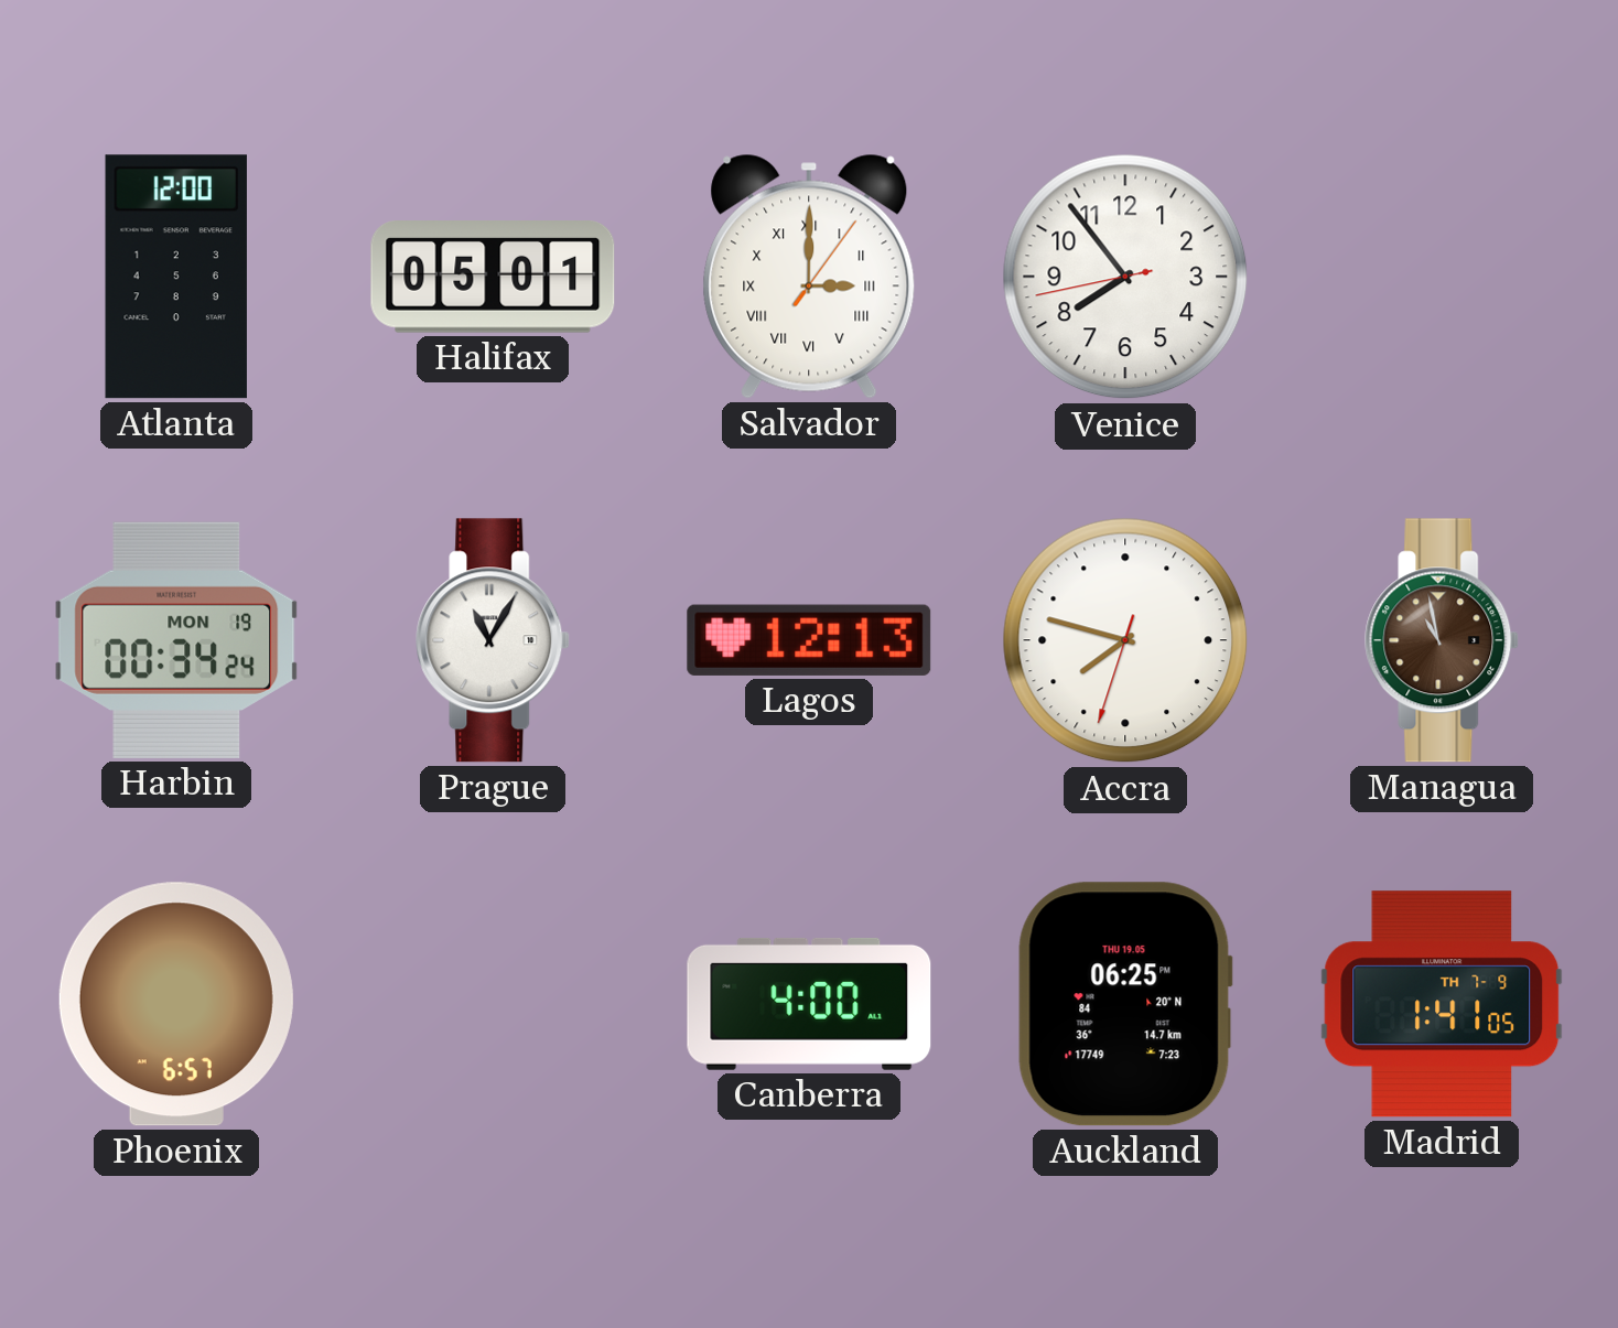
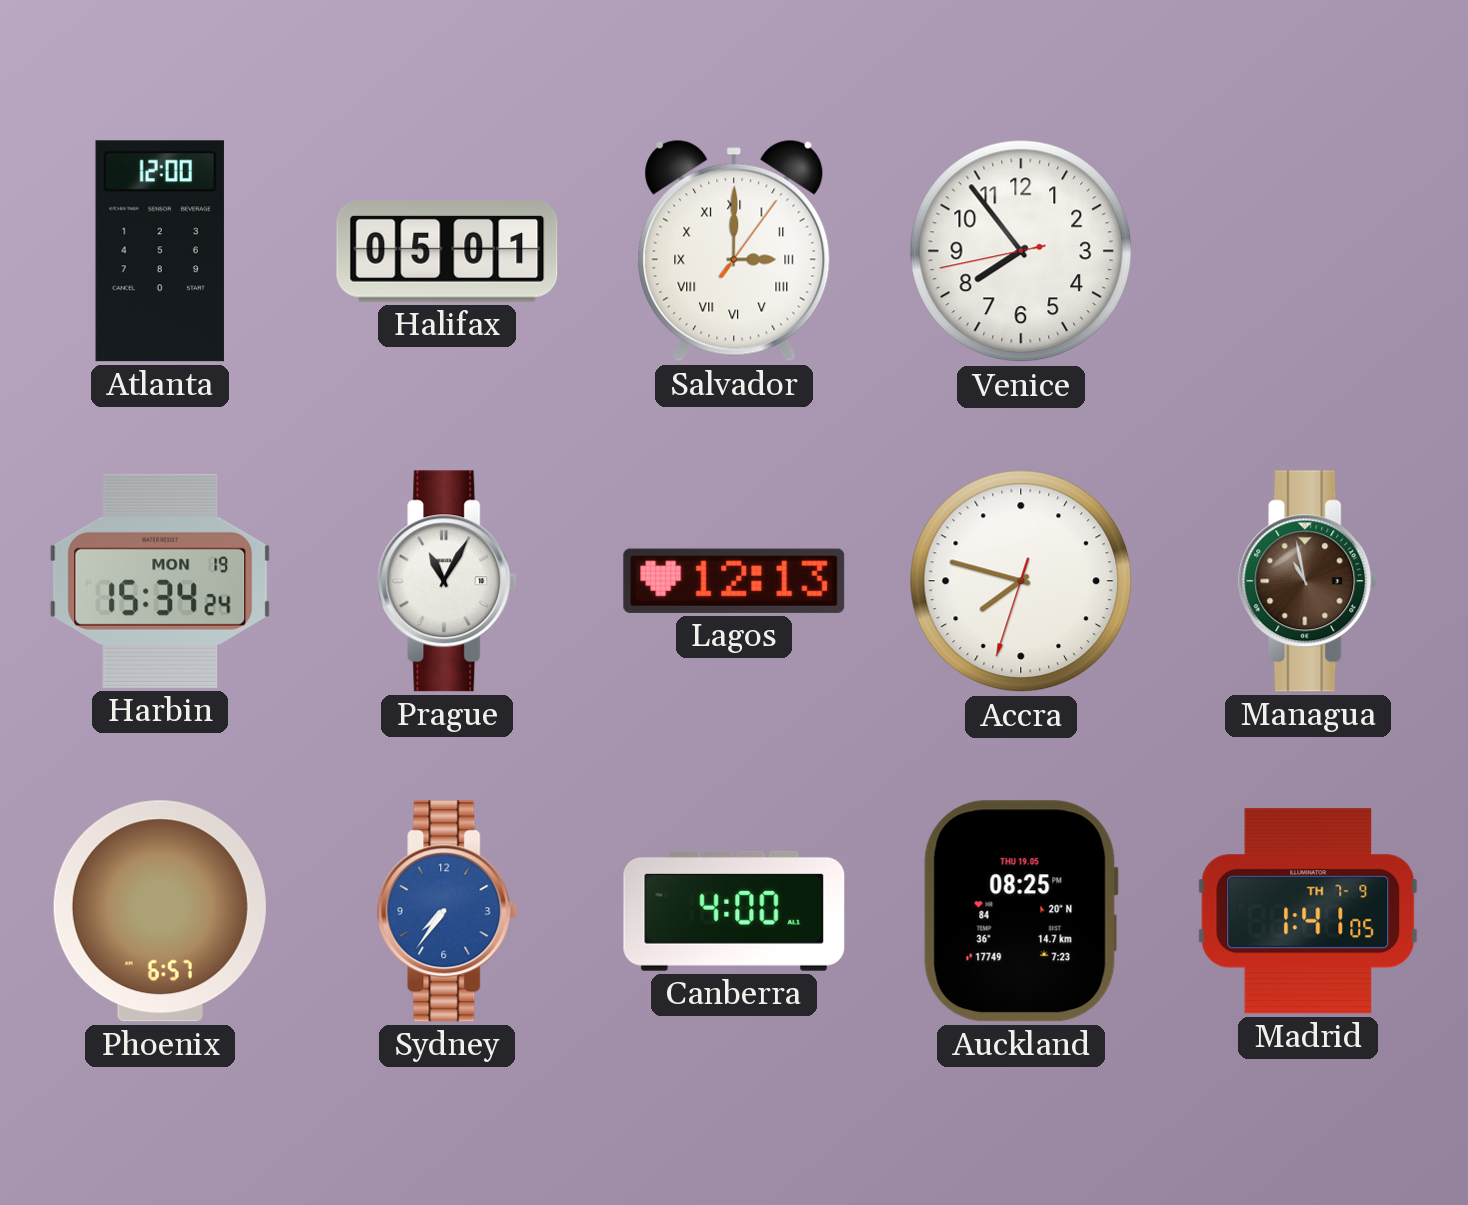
Harbin: 00:34 -> 15:34 (160, 581)
Sydney: none -> 7:36 (448, 911)
Auckland: 06:25 -> 08:25 (1021, 911)
